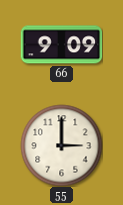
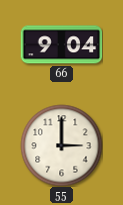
66: 9:09 -> 9:04 (61, 45)
